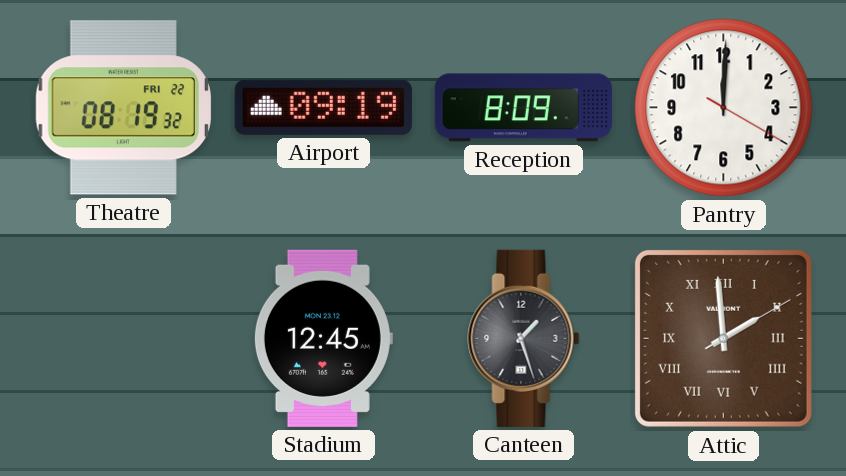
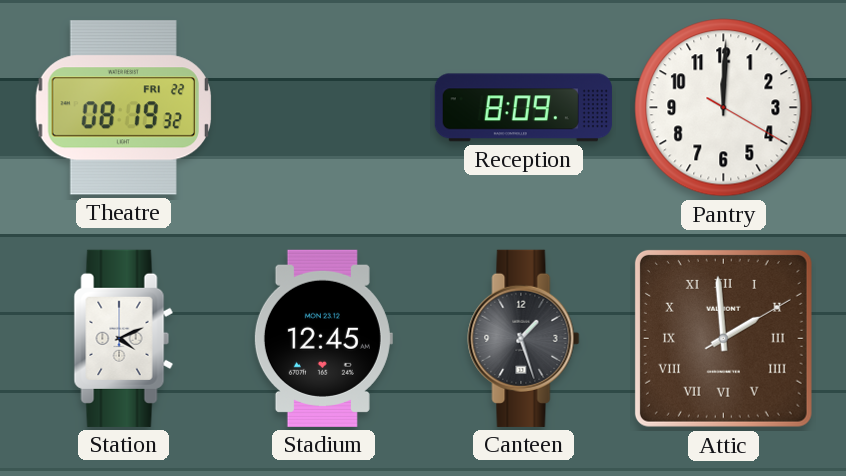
Airport: 09:19 -> none (323, 107)
Station: none -> 4:11 (124, 338)
